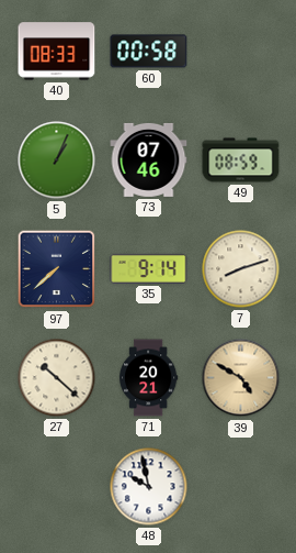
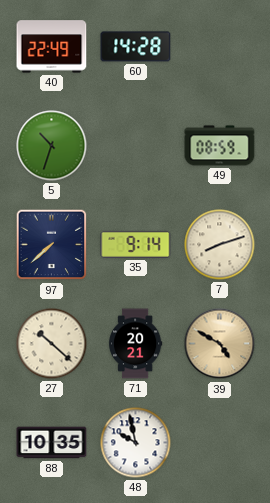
40: 08:33 -> 22:49 (52, 47)
60: 00:58 -> 14:28 (136, 47)
5: 1:04 -> 10:33 (52, 146)
73: 07:46 -> none (149, 159)
88: none -> 10:35 (52, 443)
